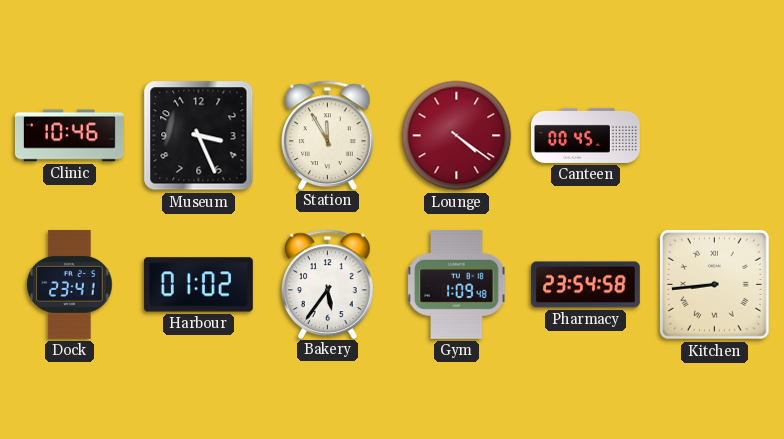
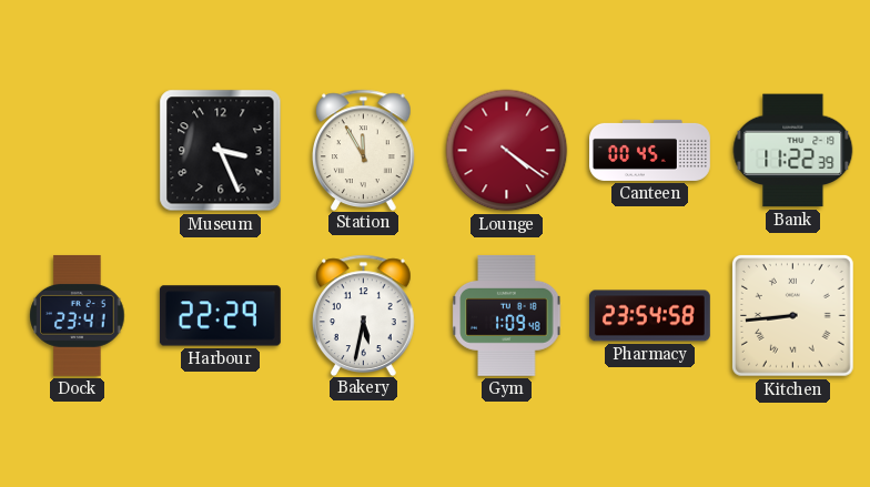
Clinic: 10:46 -> none (69, 136)
Bank: none -> 11:22 (793, 151)
Harbour: 01:02 -> 22:29 (220, 316)
Bakery: 5:36 -> 5:32 (364, 315)
